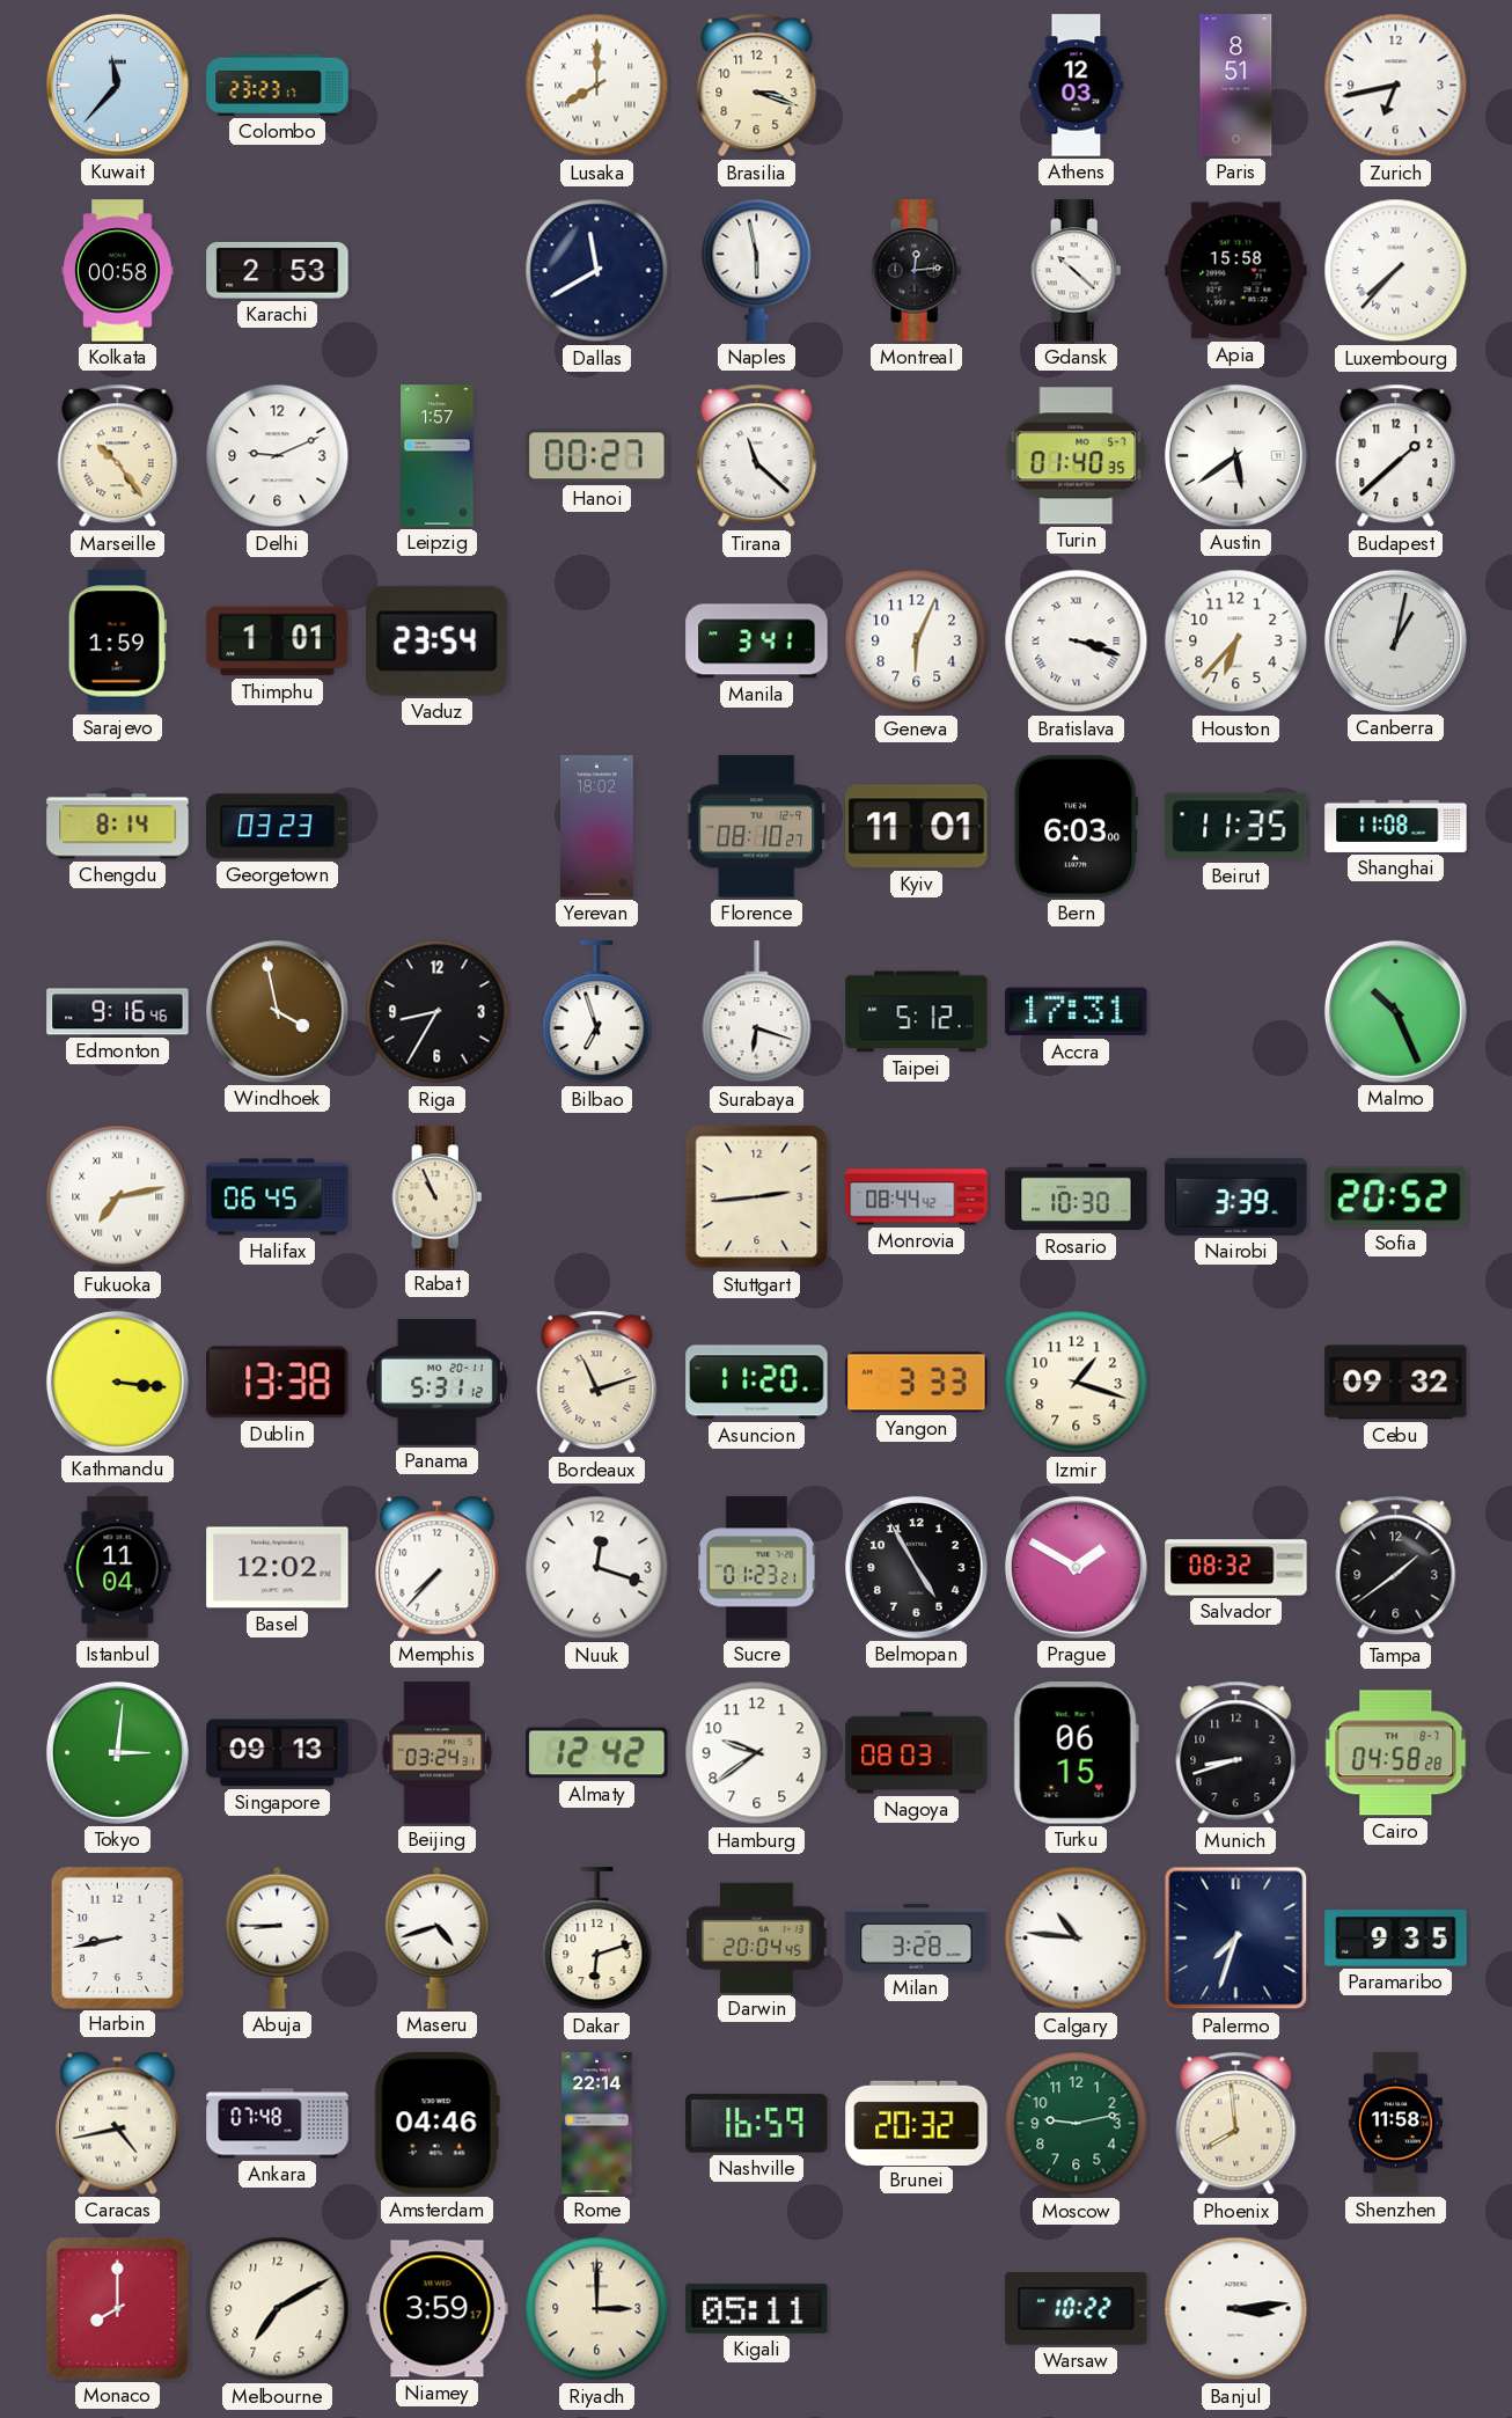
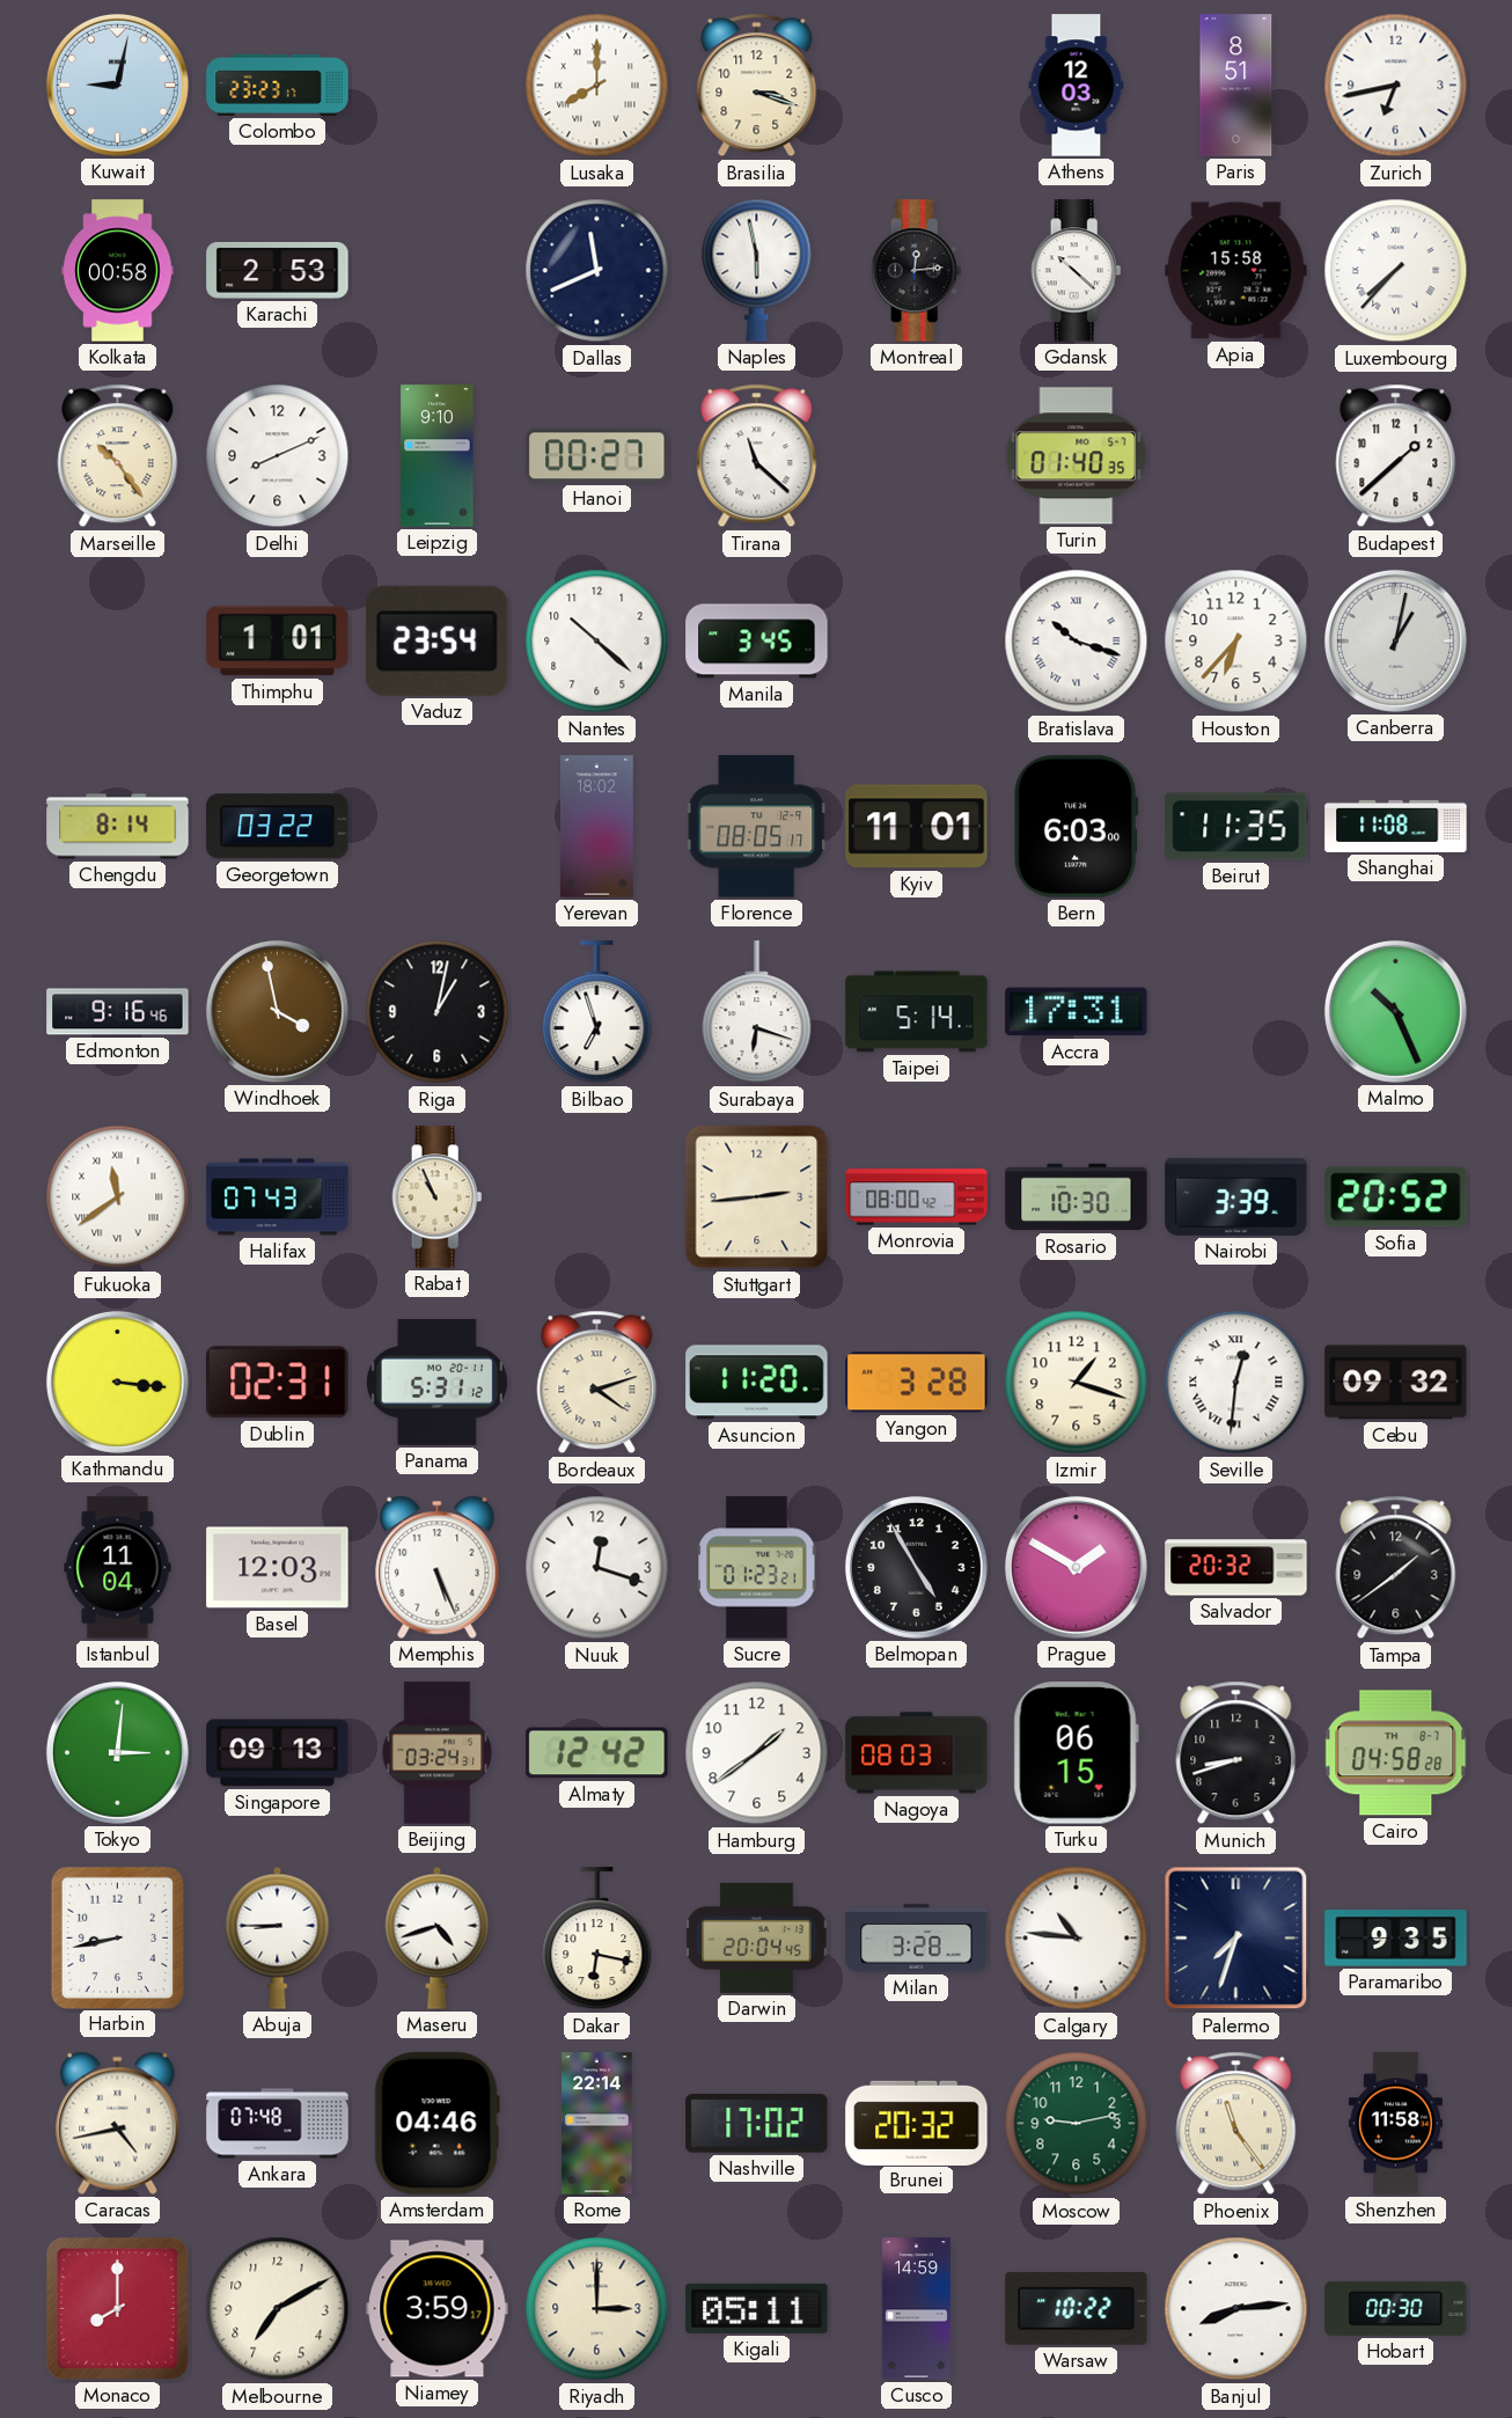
Kuwait: 11:37 -> 9:02 (117, 85)
Dallas: 11:40 -> 11:41 (597, 271)
Delhi: 9:11 -> 8:11 (278, 456)
Leipzig: 1:57 -> 9:10 (438, 456)
Austin: 5:39 -> none (1235, 455)
Sarajevo: 1:59 -> none (117, 642)
Nantes: none -> 10:22 (597, 642)
Manila: 3:41 -> 3:45 (757, 642)
Geneva: 6:04 -> none (917, 642)
Bratislava: 3:18 -> 10:18 (1077, 642)
Georgetown: 03:23 -> 03:22 (278, 827)
Florence: 08:10 -> 08:05 (757, 827)
Riga: 8:35 -> 1:02 (438, 1012)
Taipei: 5:12 -> 5:14 (917, 1012)
Fukuoka: 7:13 -> 11:39 (118, 1197)
Halifax: 06:45 -> 07:43 (278, 1197)
Monrovia: 08:44 -> 08:00 (917, 1197)
Dublin: 13:38 -> 02:31 (278, 1383)
Bordeaux: 11:12 -> 4:12 (597, 1383)
Yangon: 3:33 -> 3:28 (917, 1383)
Seville: none -> 12:31 (1236, 1383)
Basel: 12:02 -> 12:03 (278, 1568)
Memphis: 7:37 -> 5:26 (438, 1567)
Salvador: 08:32 -> 20:32 (1236, 1568)
Hamburg: 9:39 -> 1:39 (757, 1753)
Dakar: 6:12 -> 6:17 (597, 1939)
Nashville: 16:59 -> 17:02 (757, 2124)
Phoenix: 7:59 -> 11:24 (1236, 2124)
Cusco: none -> 14:59 (916, 2309)
Banjul: 3:14 -> 8:14 (1236, 2309)
Hobart: none -> 00:30 (1396, 2308)
